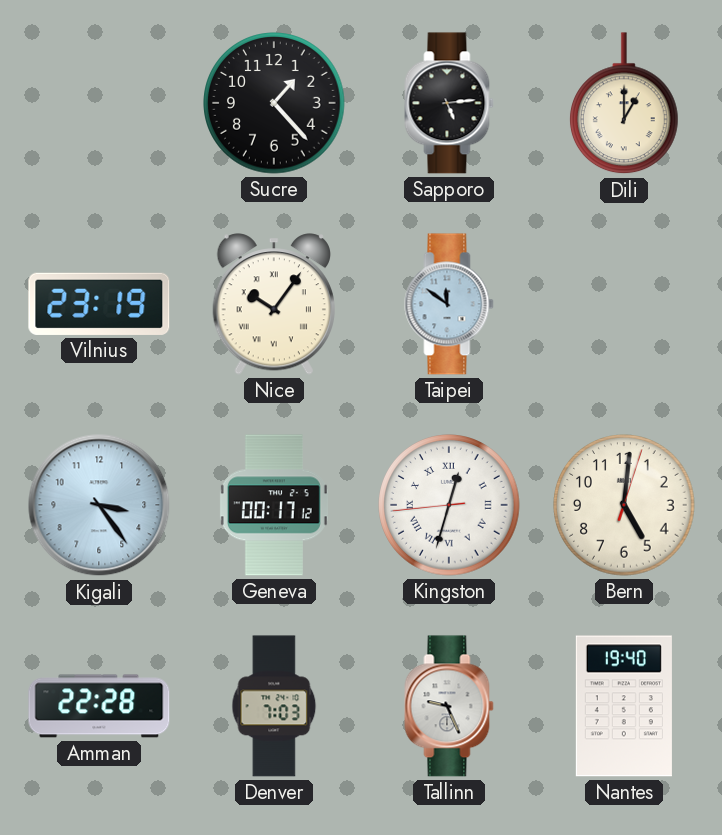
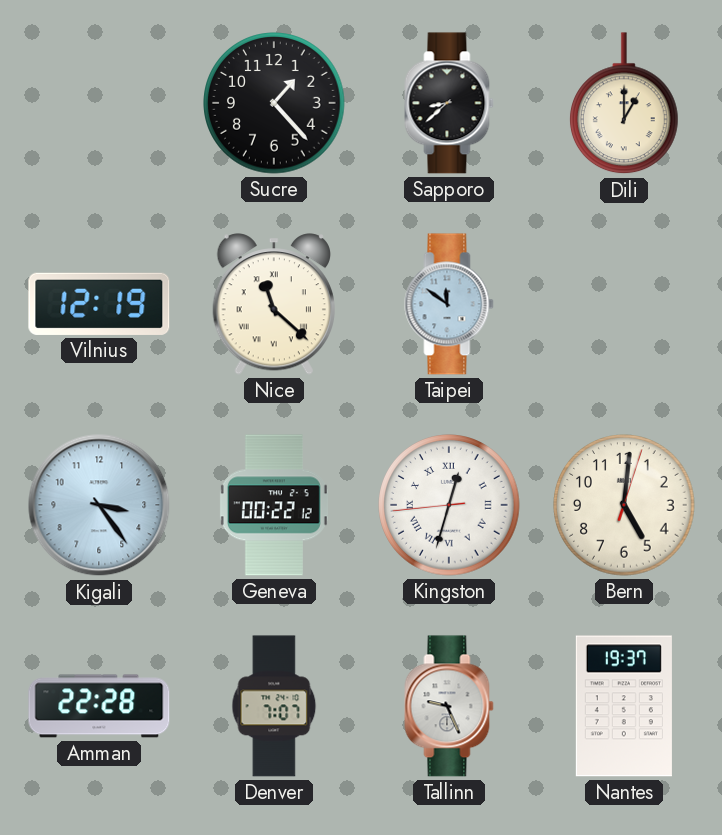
Sapporo: 5:14 -> 8:38 (449, 103)
Vilnius: 23:19 -> 12:19 (99, 304)
Nice: 10:06 -> 11:22 (274, 304)
Geneva: 00:17 -> 00:22 (274, 505)
Denver: 7:03 -> 7:07 (274, 706)
Nantes: 19:40 -> 19:37 (624, 706)
